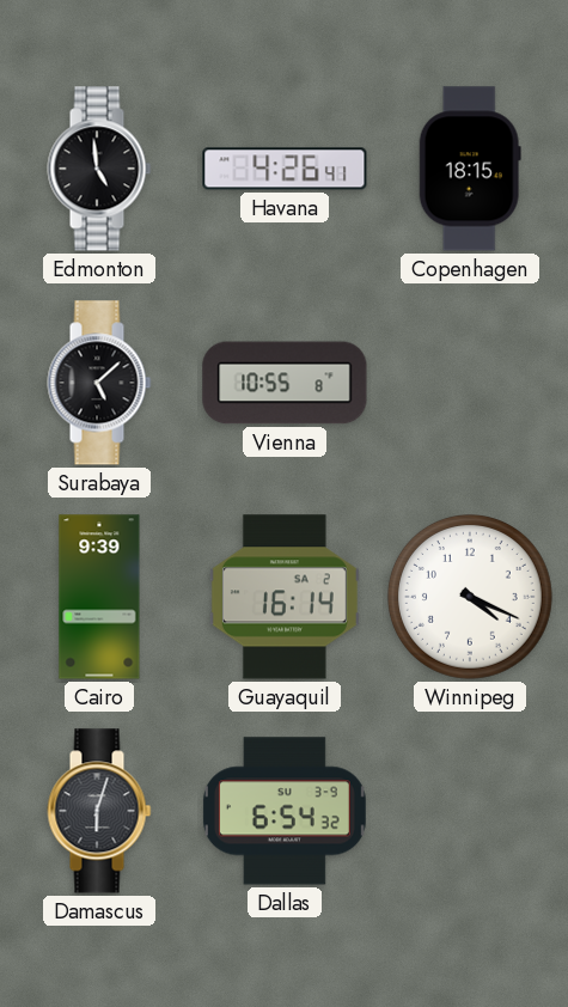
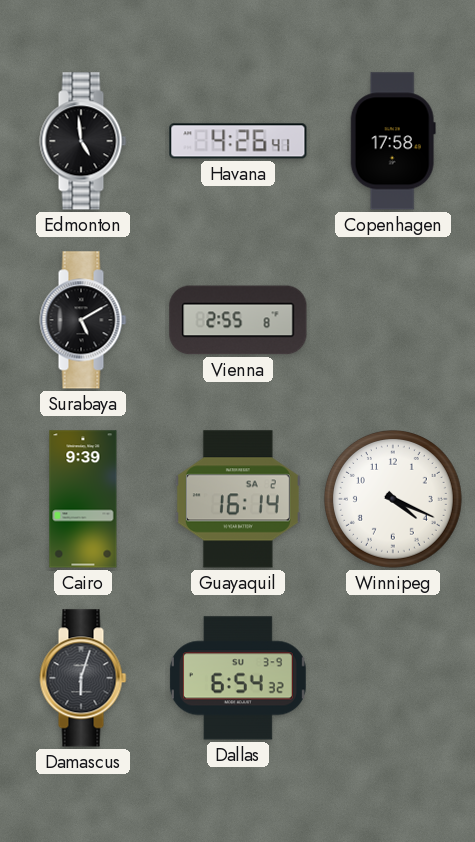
Copenhagen: 18:15 -> 17:58 (393, 141)
Surabaya: 5:08 -> 5:10 (83, 320)
Vienna: 10:55 -> 2:55 (238, 320)
